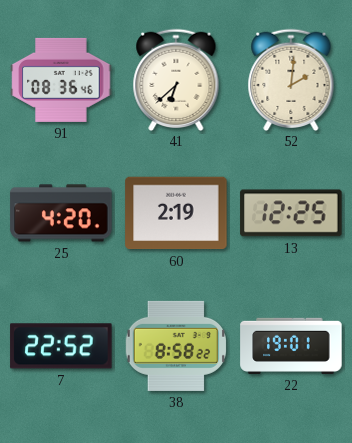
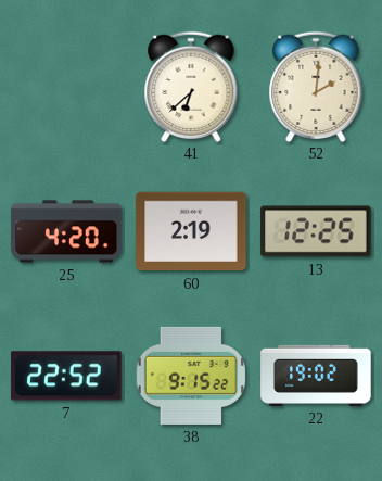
91: 08:36 -> none (61, 80)
38: 8:58 -> 9:15 (190, 376)
22: 19:01 -> 19:02 (316, 376)
